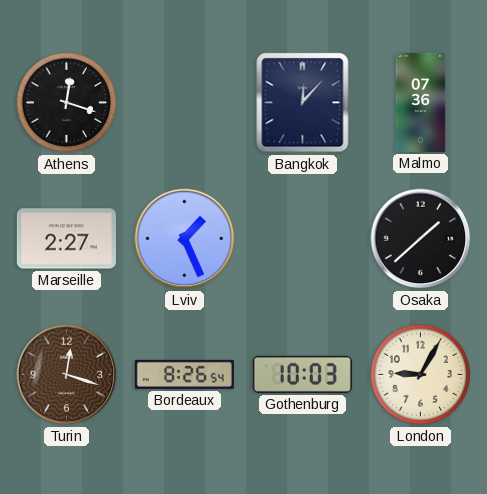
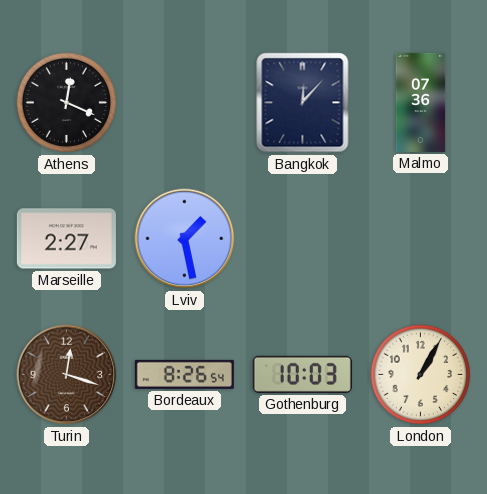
Athens: 12:18 -> 12:19 (67, 103)
Lviv: 1:26 -> 1:28 (185, 239)
Osaka: 1:38 -> none (421, 239)
London: 9:05 -> 1:05 (421, 375)
